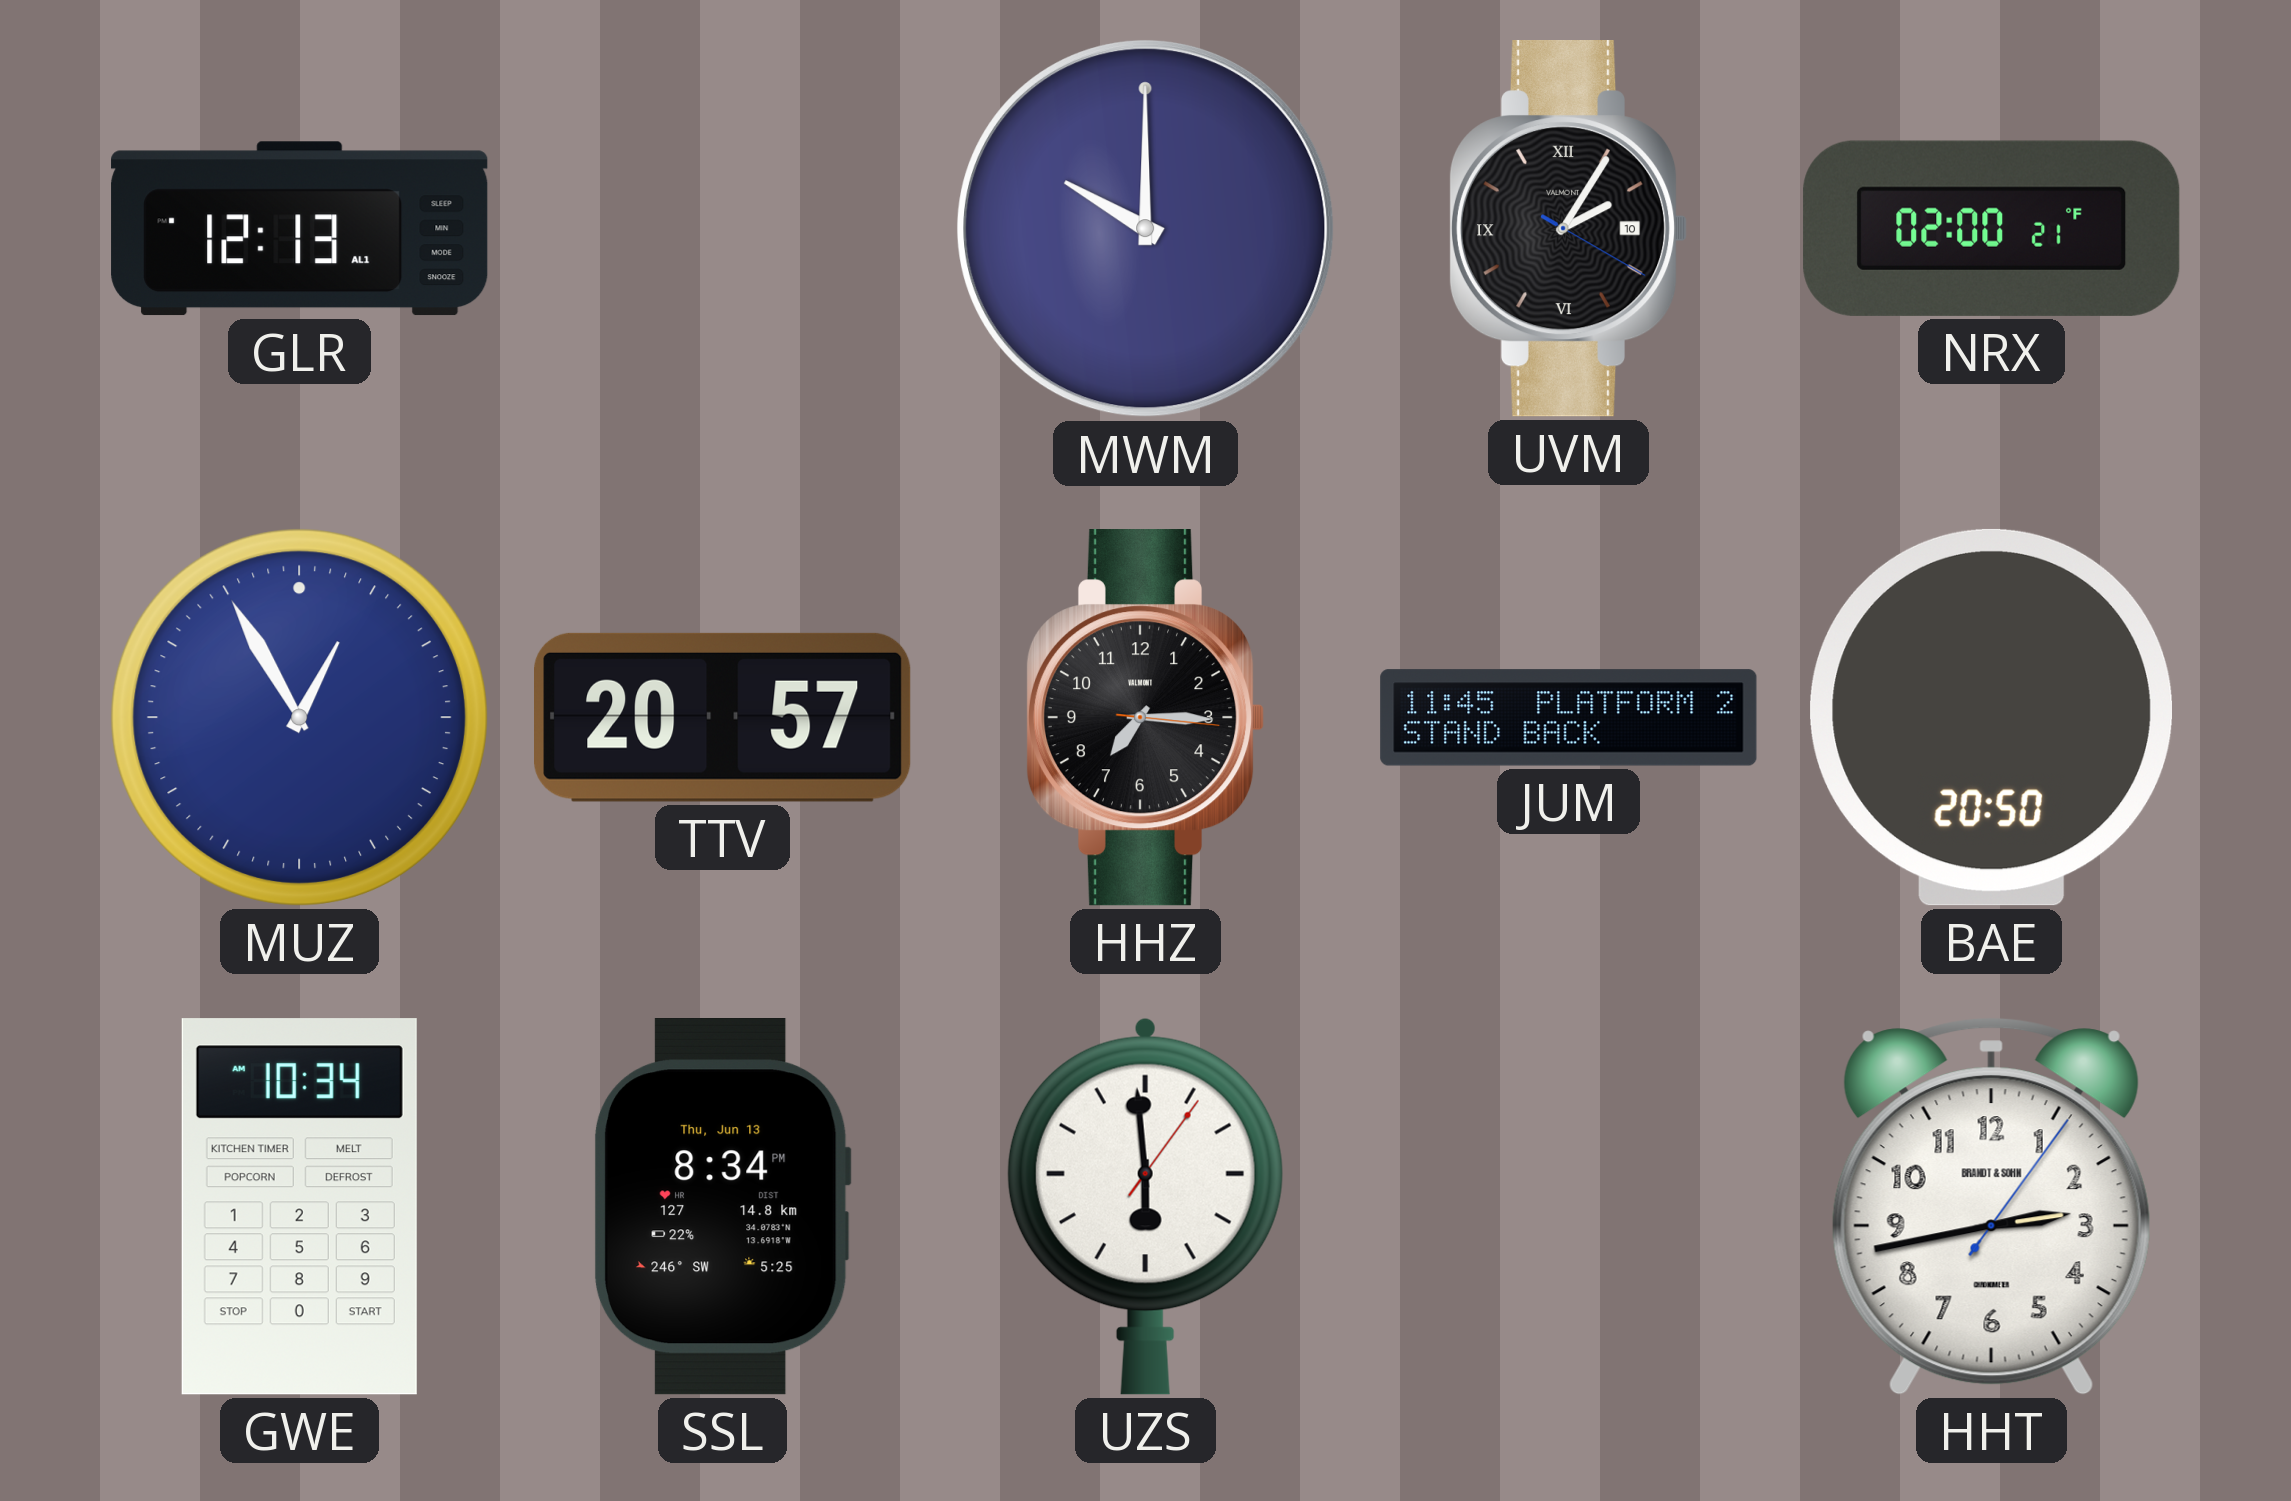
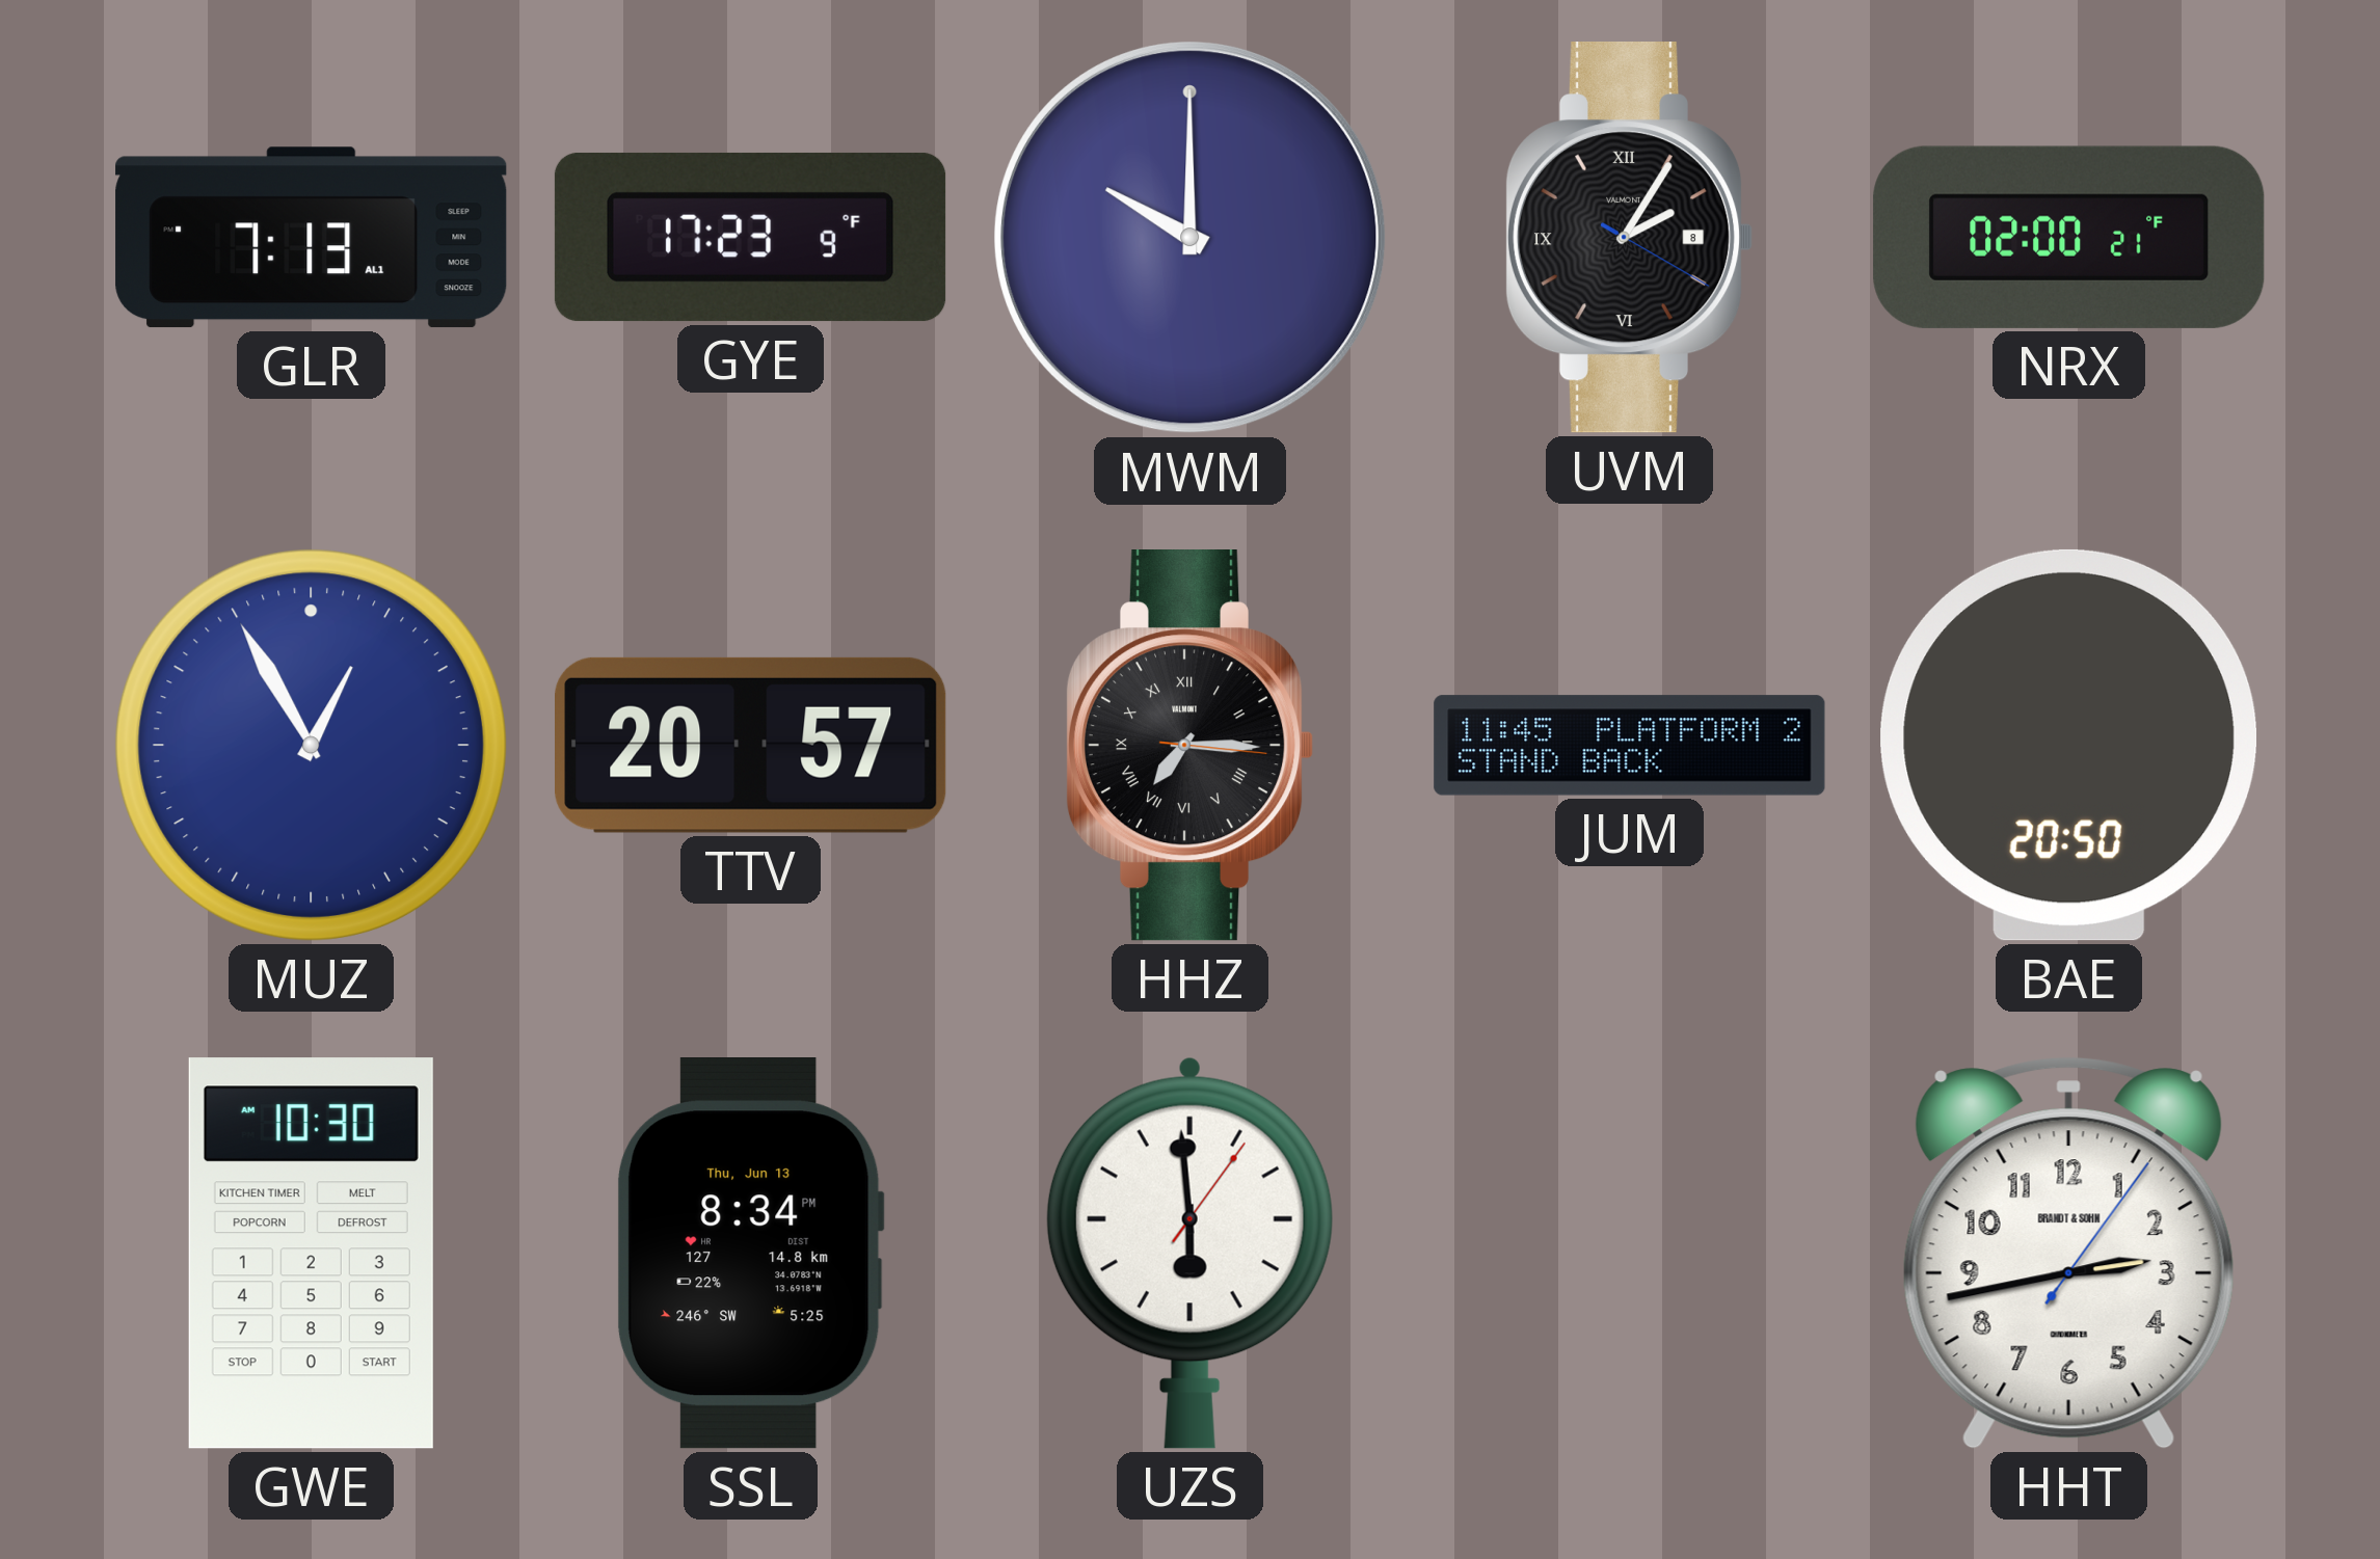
GLR: 12:13 -> 7:13 (312, 238)
GYE: none -> 17:23 (750, 237)
UVM date: 10 -> 8 (1629, 238)
HHZ numerals: Arabic -> Roman (1189, 746)
GWE: 10:34 -> 10:30 (311, 1254)
